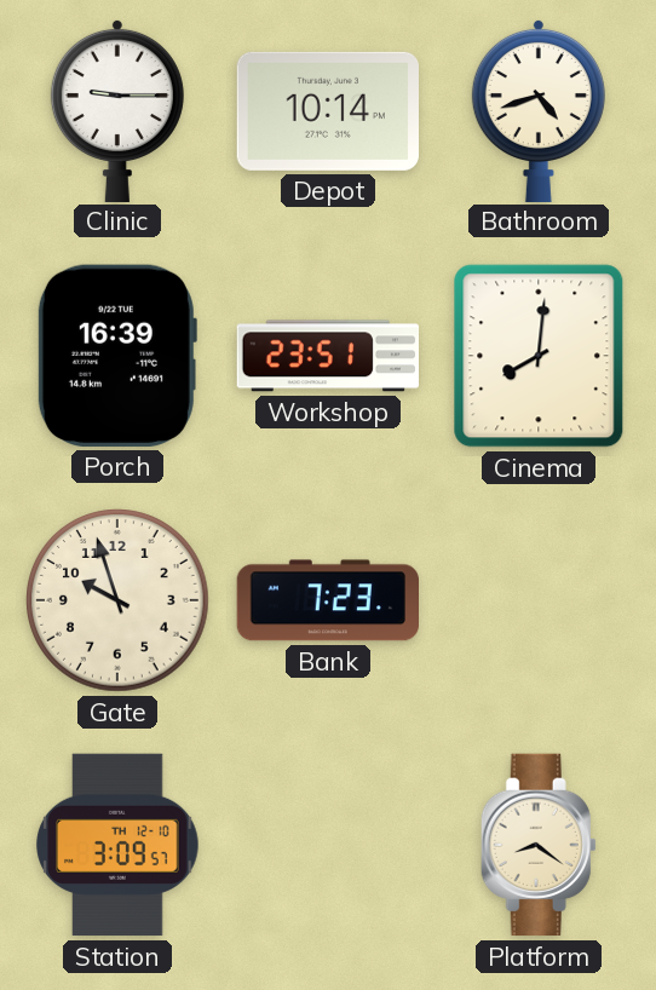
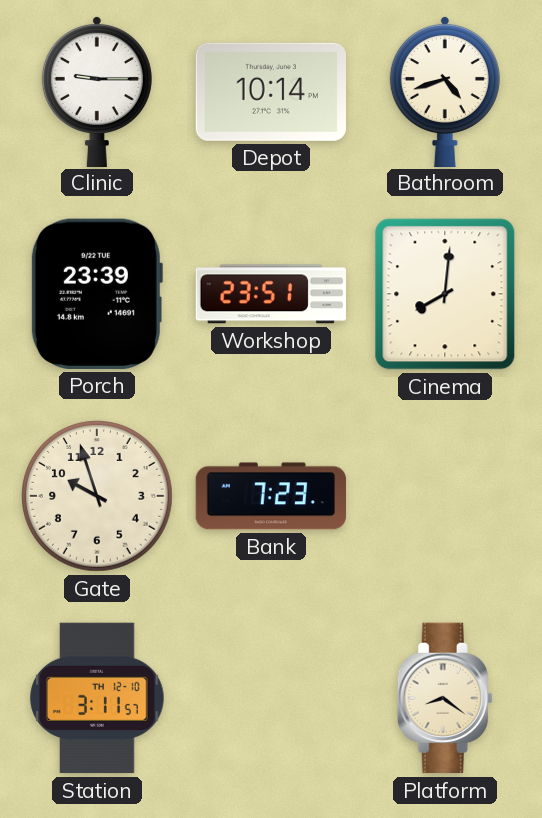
Porch: 16:39 -> 23:39 (96, 294)
Station: 3:09 -> 3:11 (97, 698)
